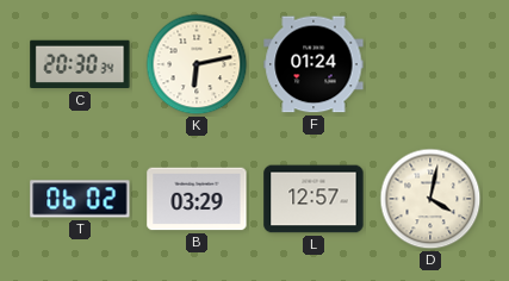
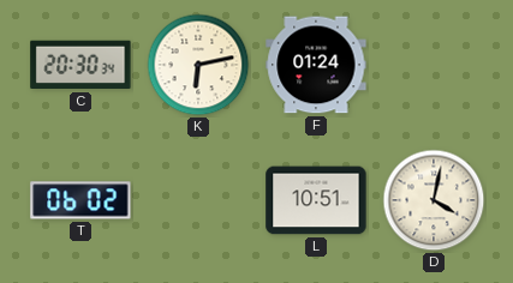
B: 03:29 -> none (197, 199)
L: 12:57 -> 10:51 (316, 200)
